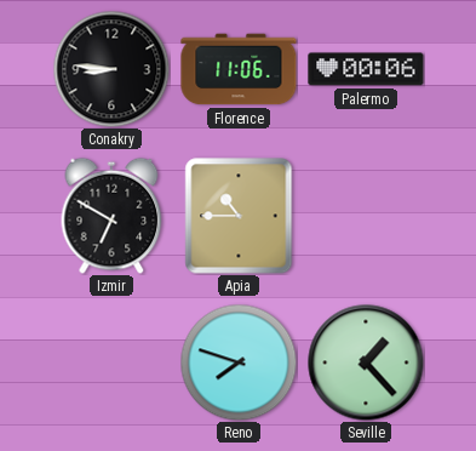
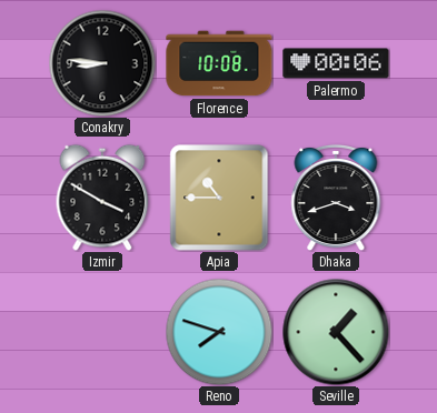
Florence: 11:06 -> 10:08 (219, 63)
Izmir: 6:50 -> 3:50 (102, 198)
Dhaka: none -> 3:42 (336, 198)
